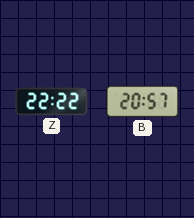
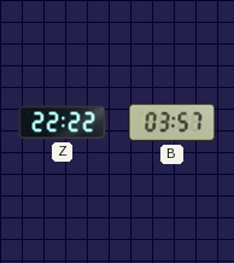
B: 20:57 -> 03:57 (172, 123)
